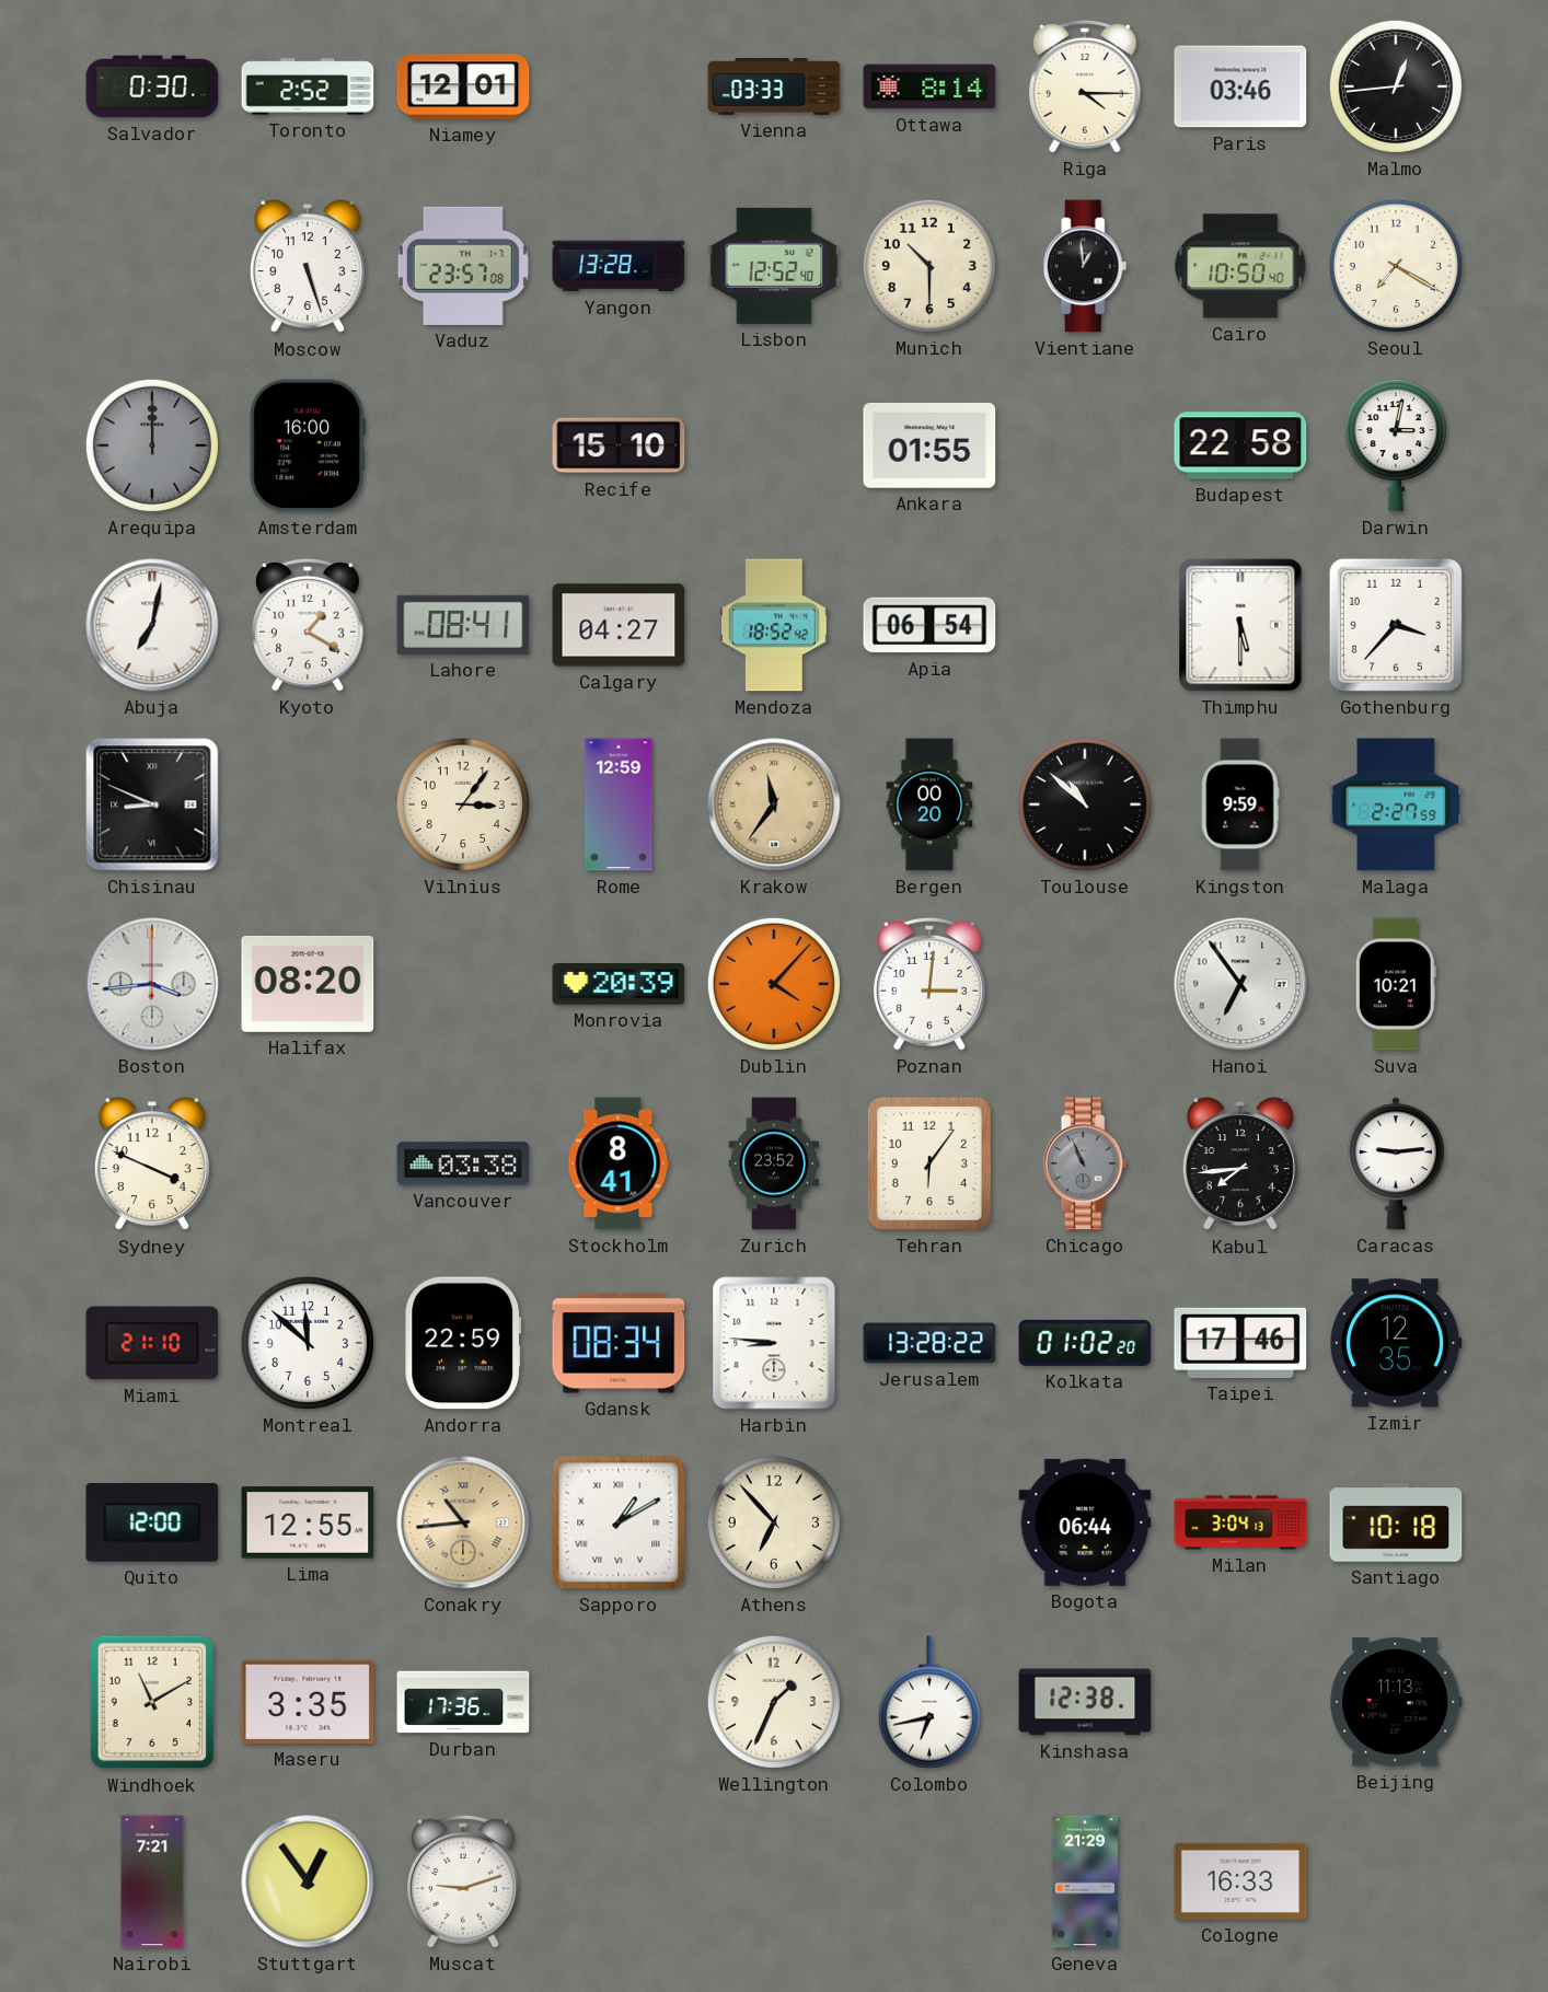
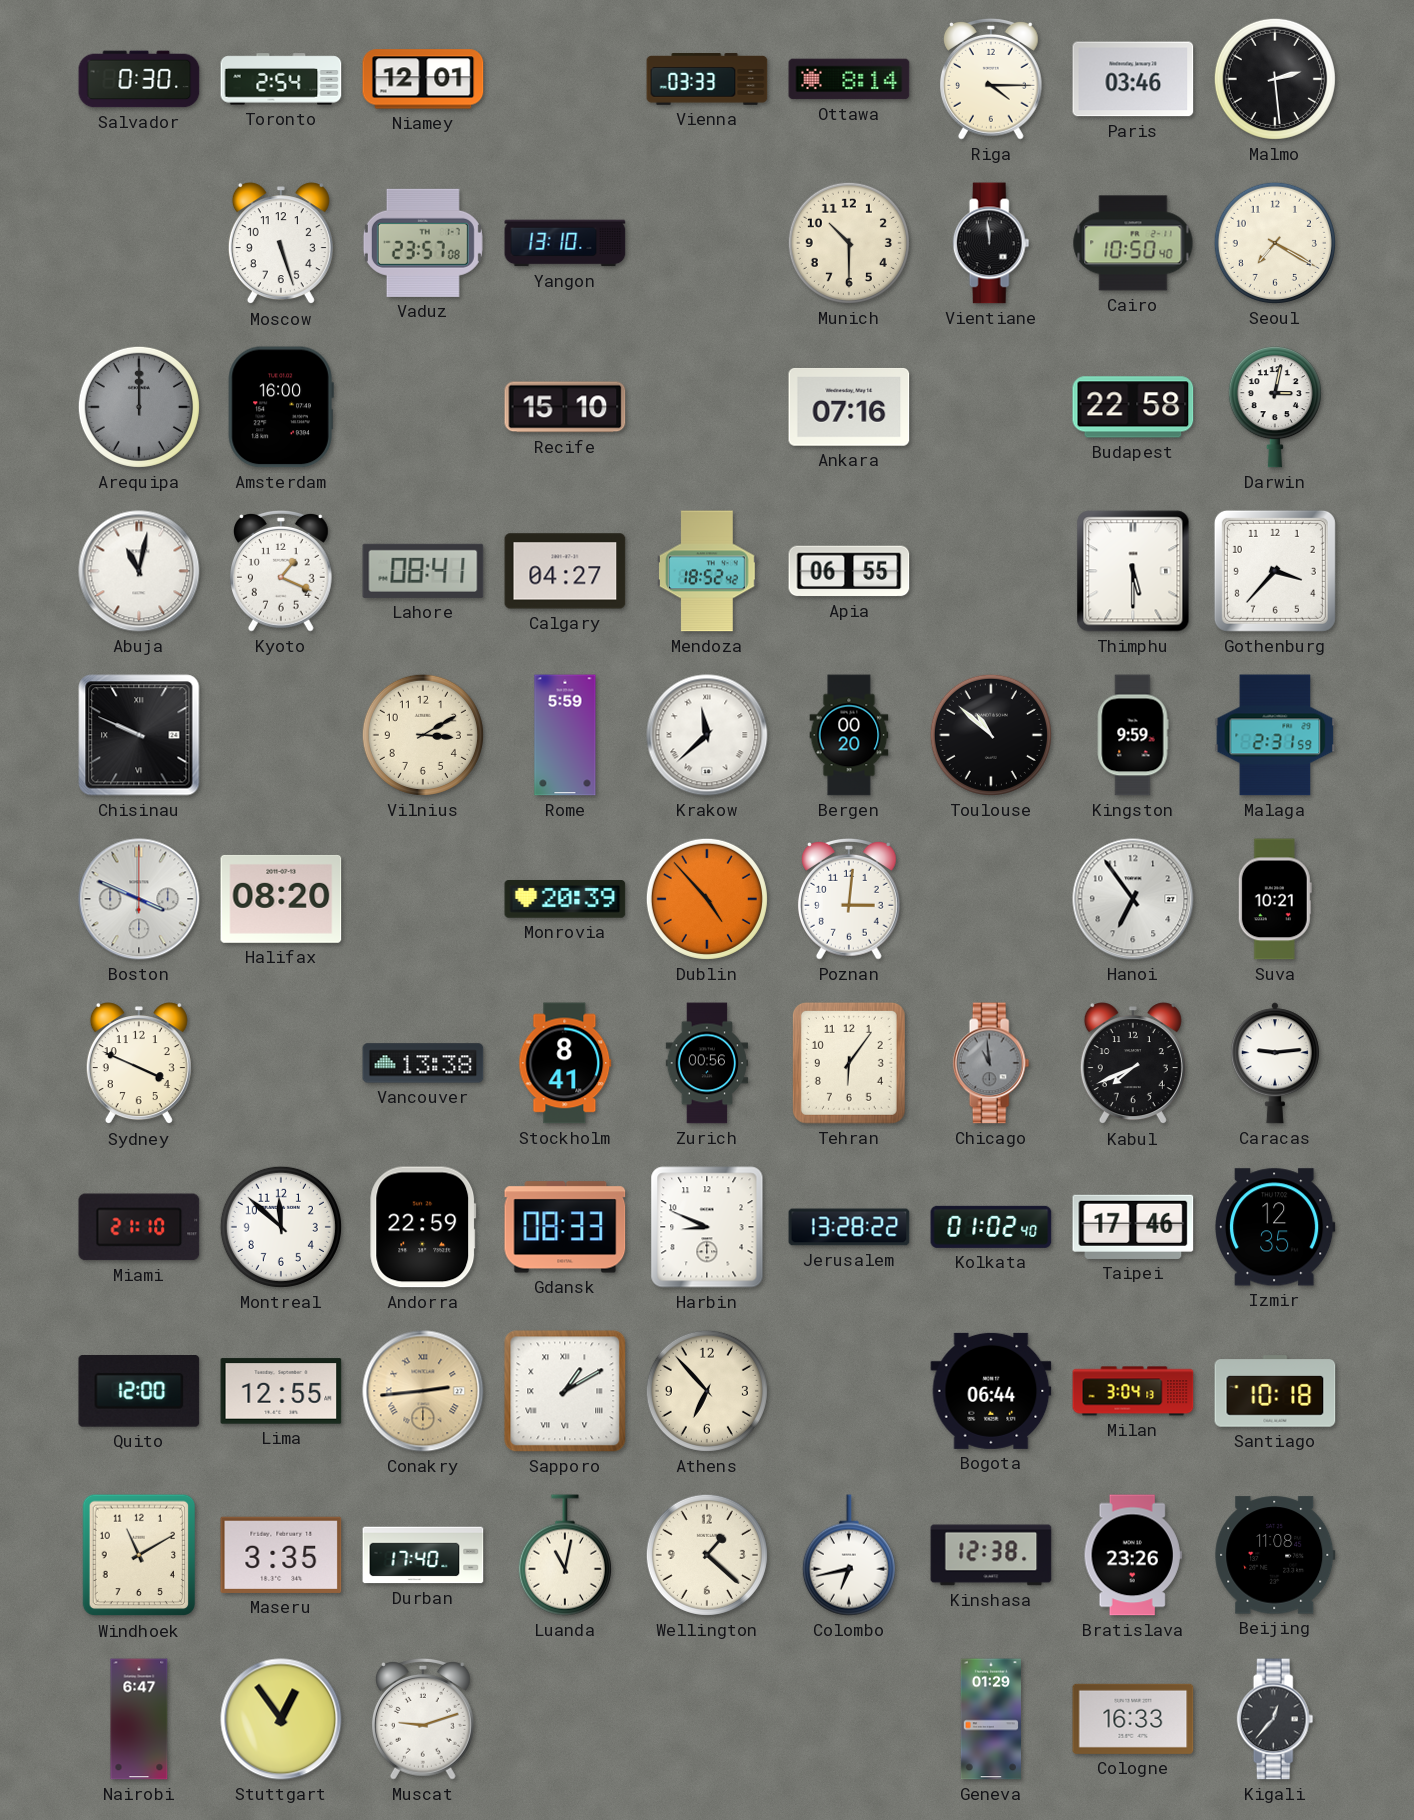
Toronto: 2:52 -> 2:54 (281, 79)
Malmo: 12:44 -> 2:29 (1275, 79)
Yangon: 13:28 -> 13:10 (565, 243)
Lisbon: 12:52 -> none (774, 266)
Vientiane: 12:59 -> 11:59 (991, 243)
Ankara: 01:55 -> 07:16 (849, 407)
Abuja: 7:02 -> 11:02 (139, 571)
Kyoto: 1:20 -> 1:19 (281, 572)
Apia: 06:54 -> 06:55 (849, 571)
Chisinau: 8:49 -> 9:49 (139, 735)
Vilnius: 3:06 -> 3:10 (423, 735)
Rome: 12:59 -> 5:59 (565, 735)
Krakow: 11:36 -> 11:38 (707, 735)
Krakow dial: champagne -> white (707, 735)
Malaga: 2:27 -> 2:31 (1275, 735)
Boston: 3:44 -> 3:49 (139, 899)
Dublin: 4:07 -> 4:53 (707, 899)
Vancouver: 03:38 -> 13:38 (423, 1063)
Zurich: 23:52 -> 00:56 (707, 1063)
Chicago: 10:56 -> 10:59 (991, 1063)
Kabul: 7:44 -> 7:41 (1133, 1064)
Gdansk: 08:34 -> 08:33 (565, 1227)
Harbin: 8:46 -> 8:49 (707, 1227)
Kolkata: 01:02:20 -> 01:02:40 (991, 1227)
Conakry: 10:44 -> 2:44 (423, 1391)
Durban: 17:36 -> 17:40 (423, 1555)
Luanda: none -> 11:02 (565, 1555)
Wellington: 1:34 -> 1:22 (707, 1555)
Bratislava: none -> 23:26 (1133, 1555)
Beijing: 11:13 -> 11:08 (1275, 1555)
Nairobi: 7:21 -> 6:47 (139, 1719)
Geneva: 21:29 -> 01:29 (991, 1719)
Kigali: none -> 12:37 (1275, 1719)
